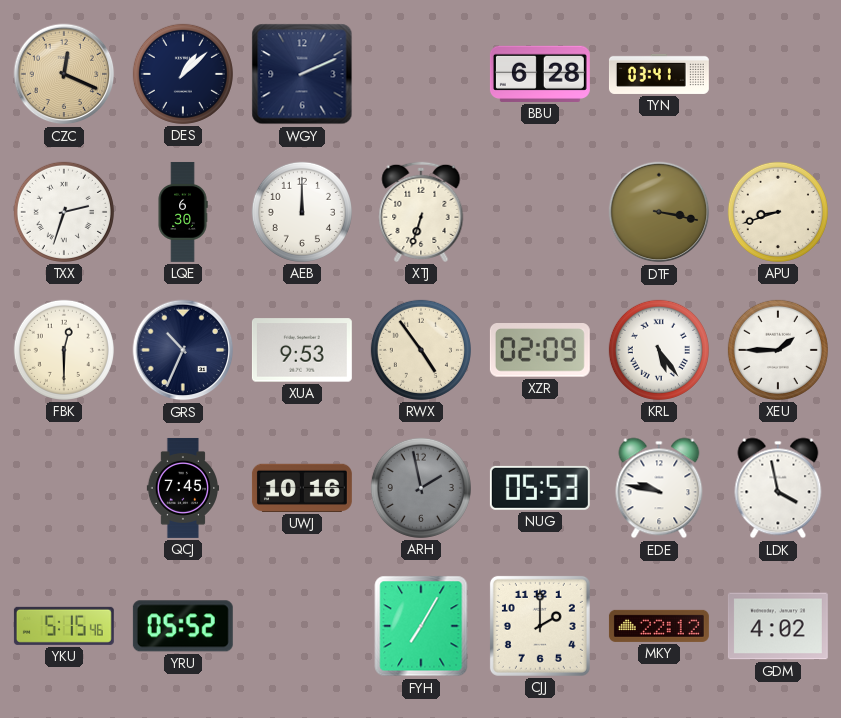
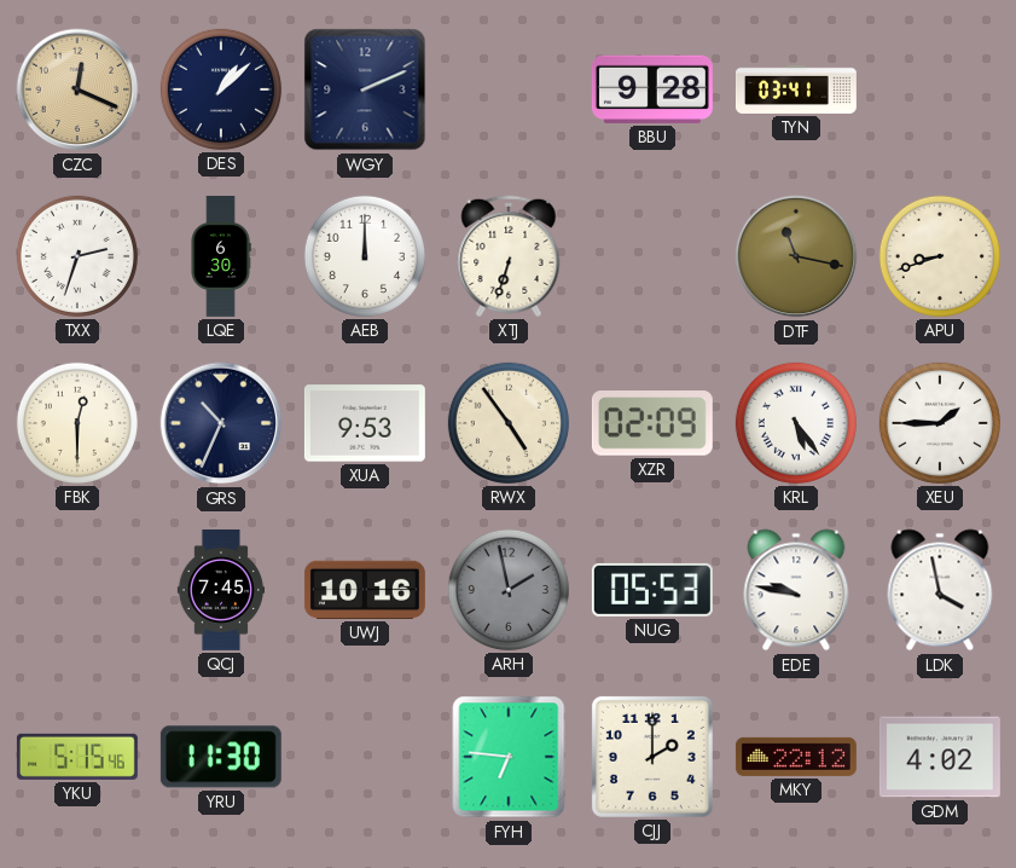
BBU: 6:28 -> 9:28 (652, 89)
DTF: 3:17 -> 11:17 (796, 256)
YRU: 05:52 -> 11:30 (221, 757)
FYH: 7:05 -> 6:46 (509, 757)
